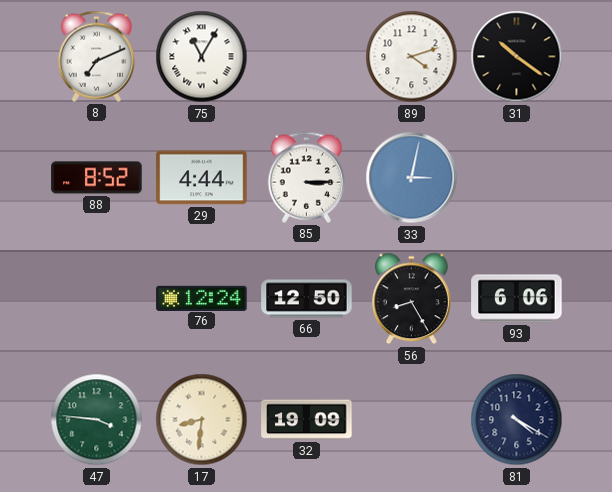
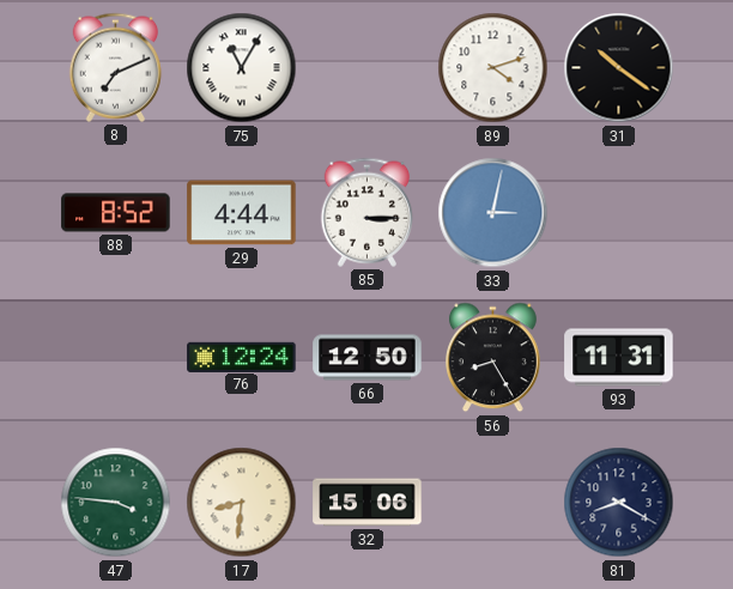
93: 6:06 -> 11:31 (619, 358)
32: 19:09 -> 15:06 (368, 503)
81: 4:20 -> 8:20 (619, 503)
